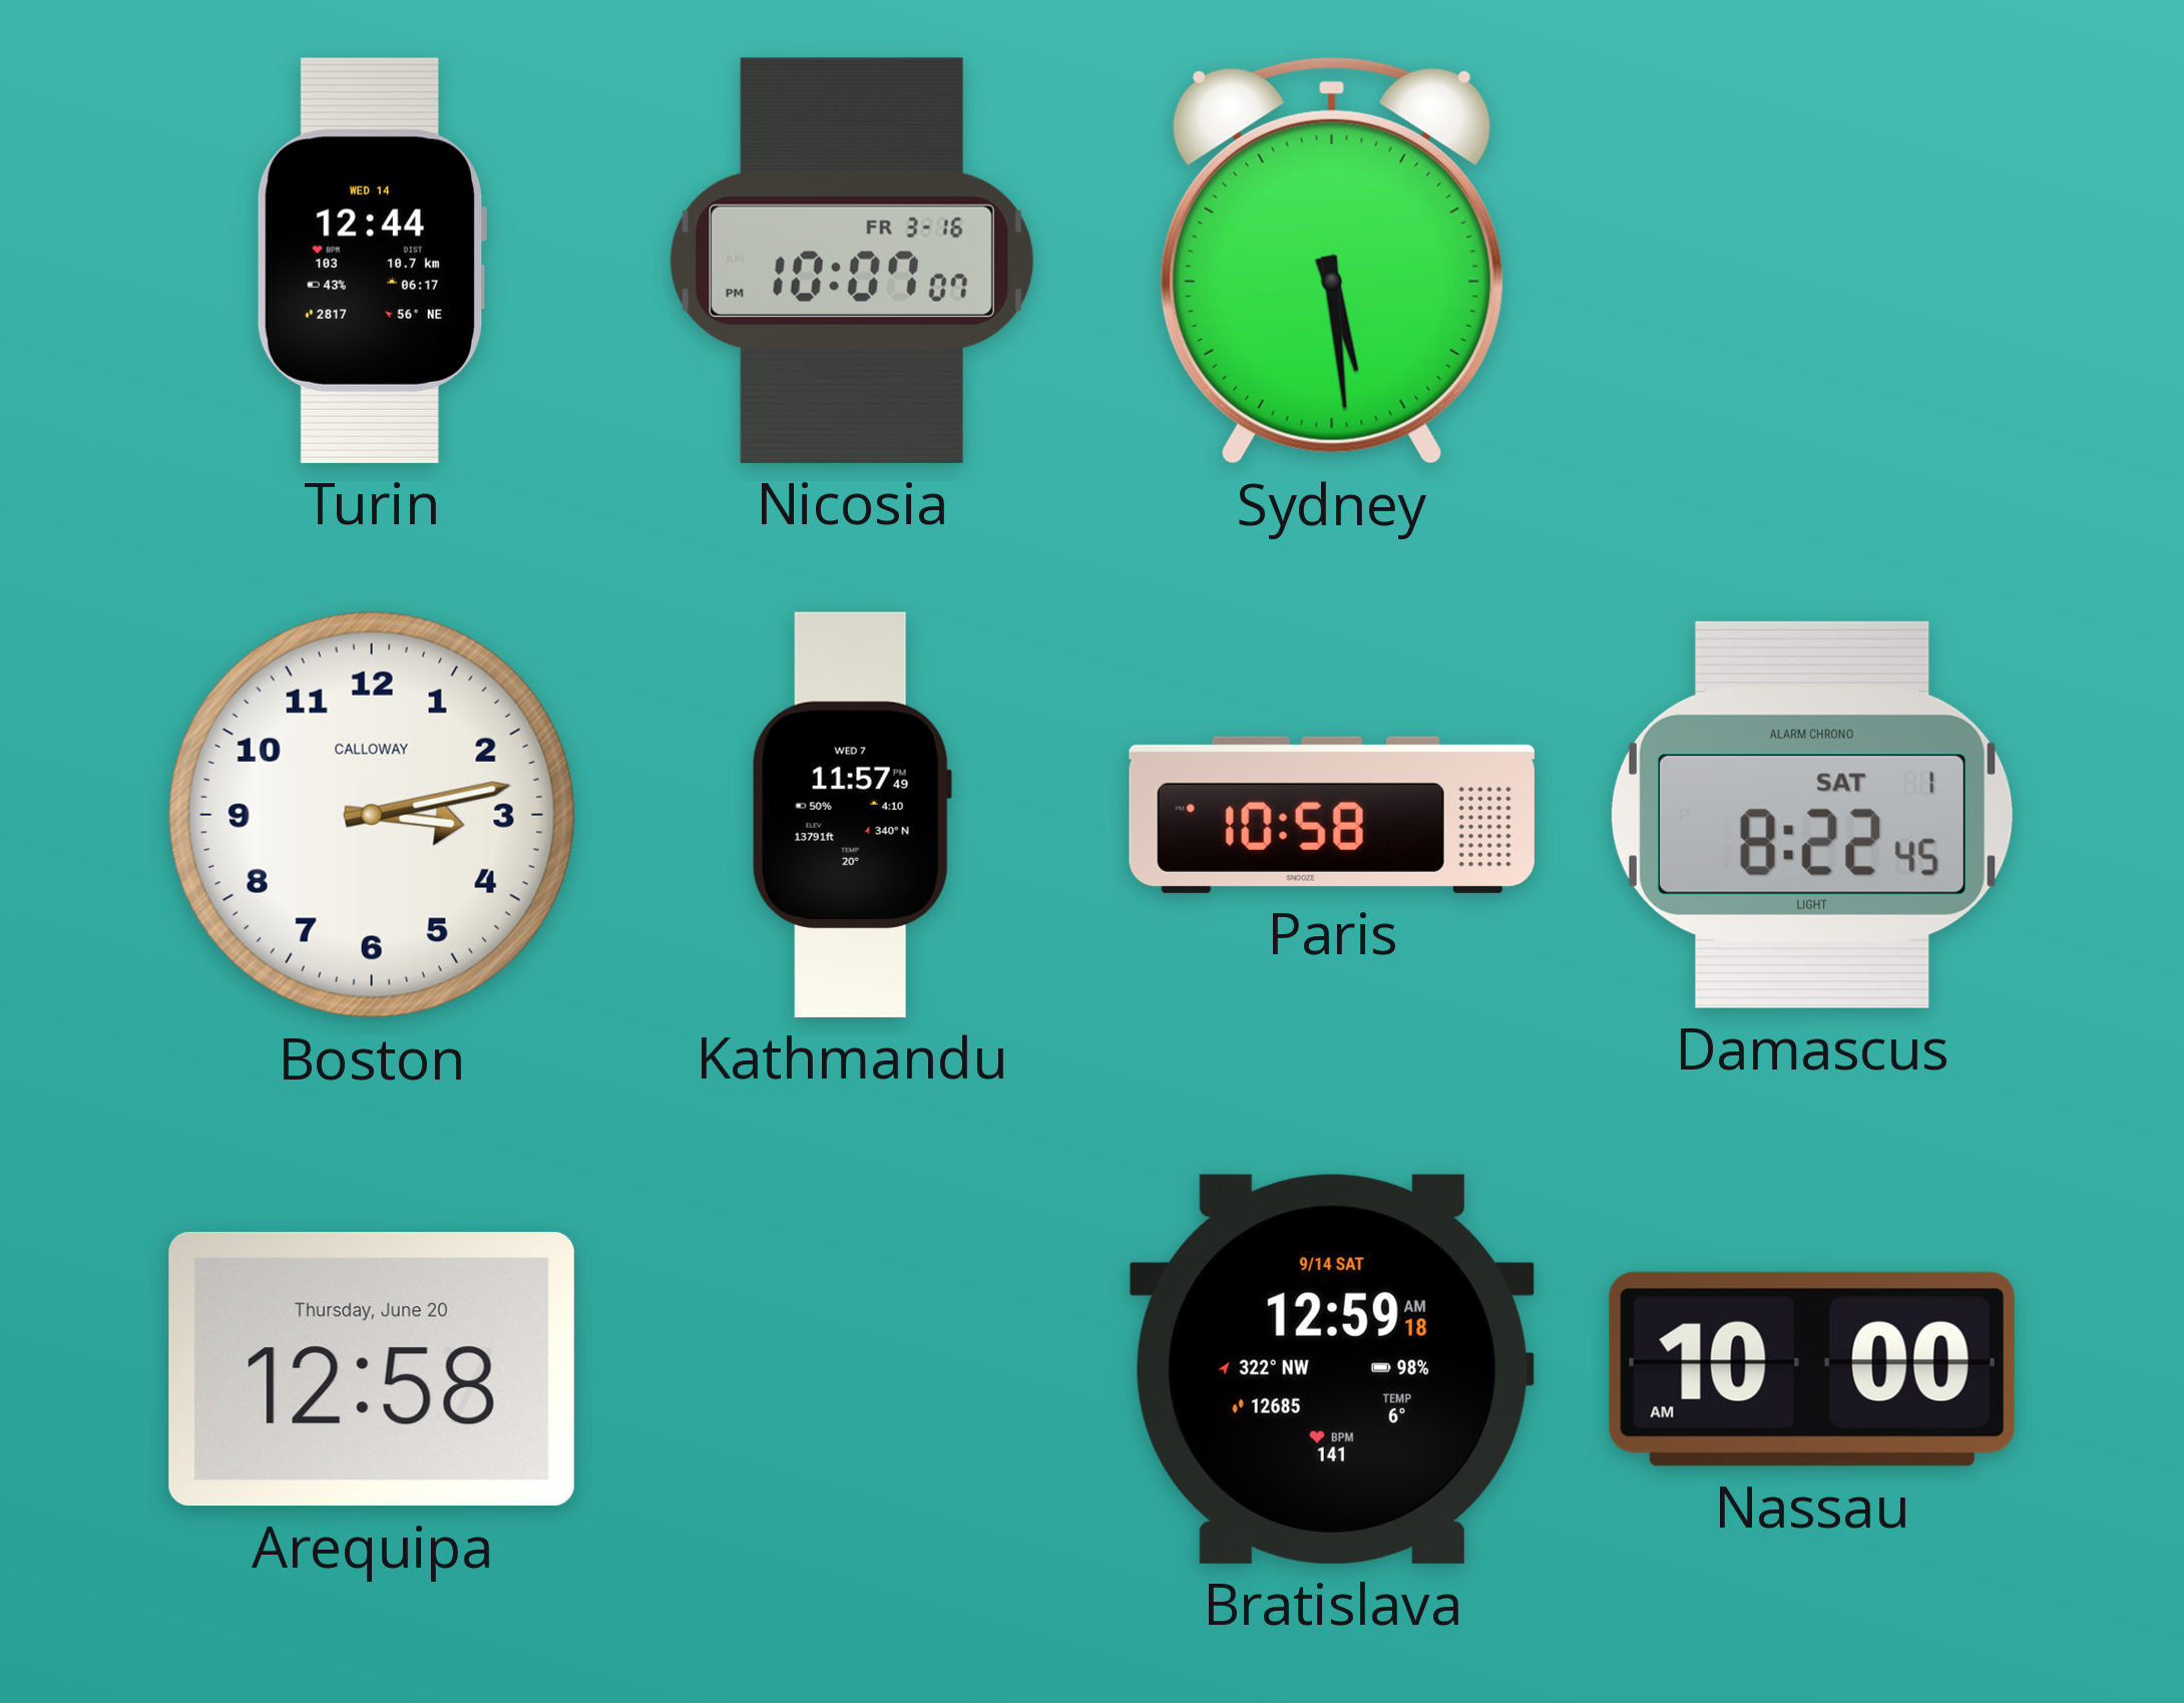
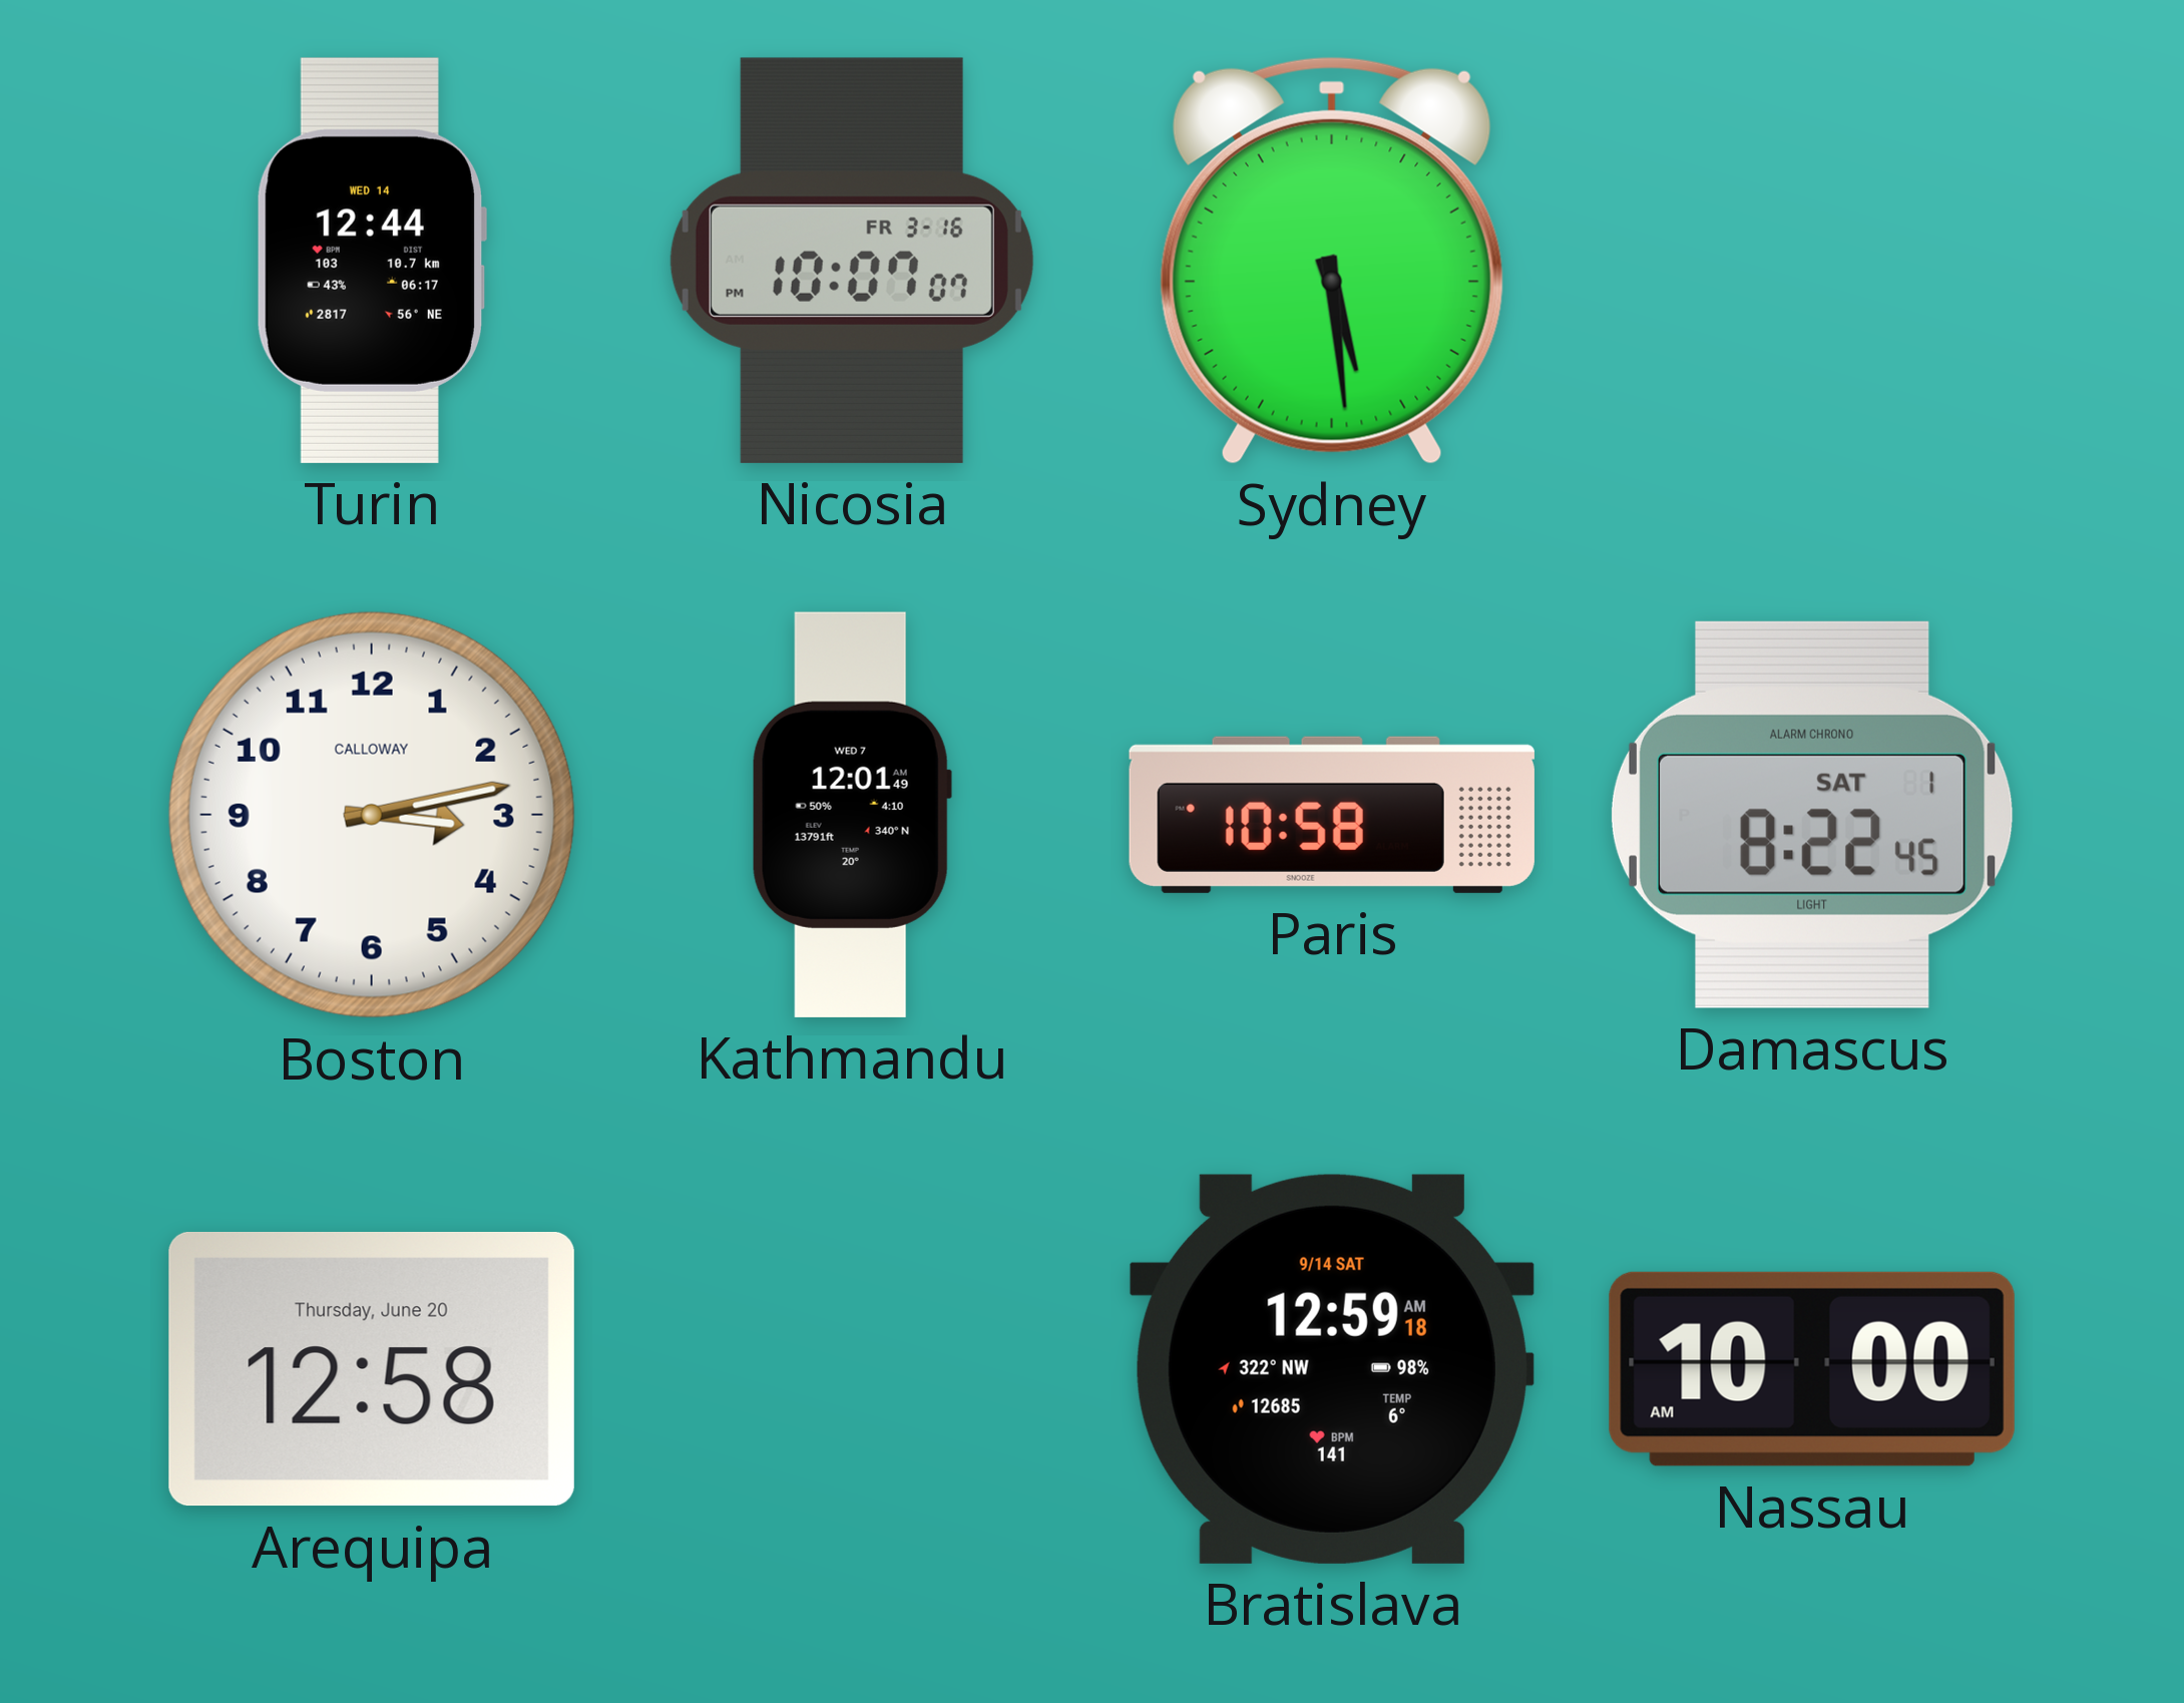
Kathmandu: 11:57 -> 12:01 (852, 815)
